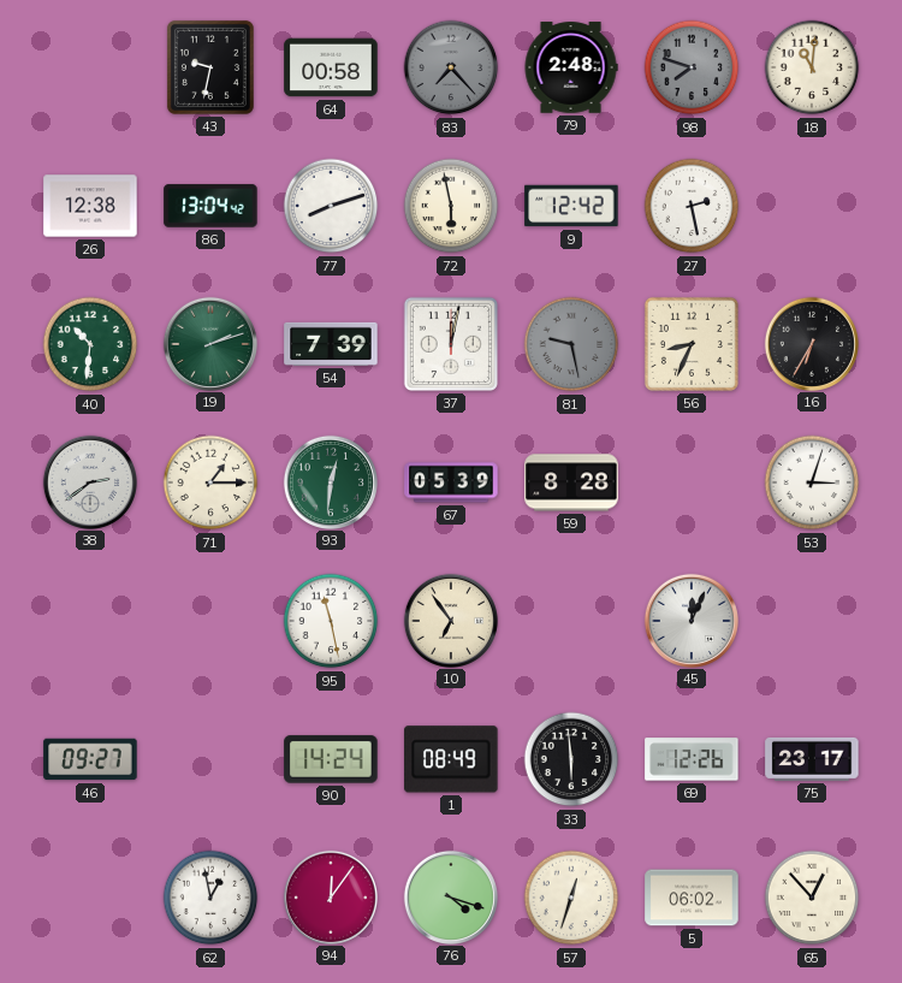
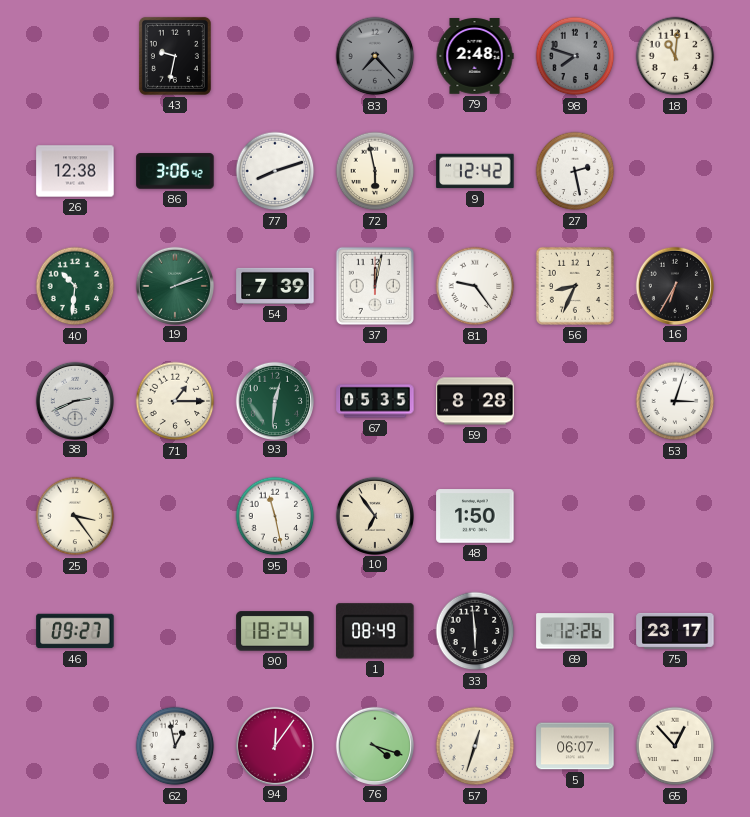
64: 00:58 -> none (331, 67)
86: 13:04 -> 3:06 (175, 171)
81: 9:28 -> 9:24 (475, 286)
81 dial: grey -> white (475, 286)
38: 2:39 -> 2:41 (74, 400)
67: 05:39 -> 05:35 (375, 401)
25: none -> 3:24 (75, 516)
48: none -> 1:50 (475, 516)
45: 12:04 -> none (690, 620)
90: 14:24 -> 18:24 (275, 631)
5: 06:02 -> 06:07 (575, 746)
